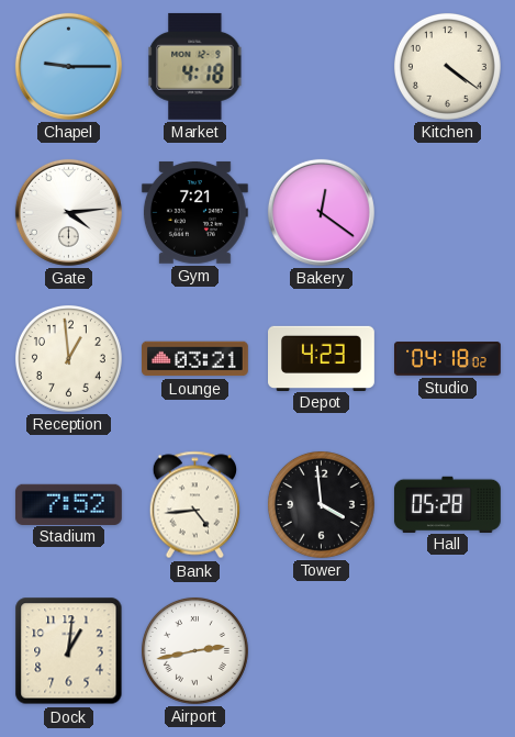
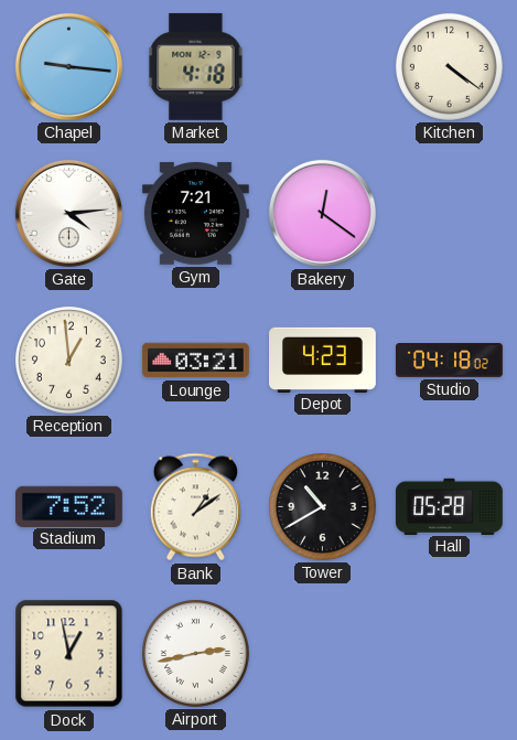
Chapel: 9:15 -> 9:16 (68, 66)
Bank: 4:44 -> 1:09 (195, 507)
Tower: 3:59 -> 10:40 (322, 506)
Dock: 1:01 -> 12:58 (69, 654)
